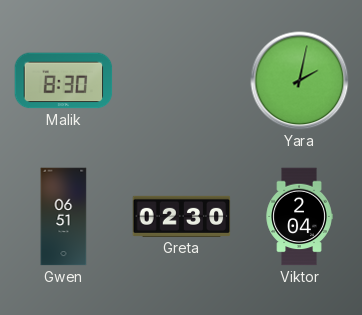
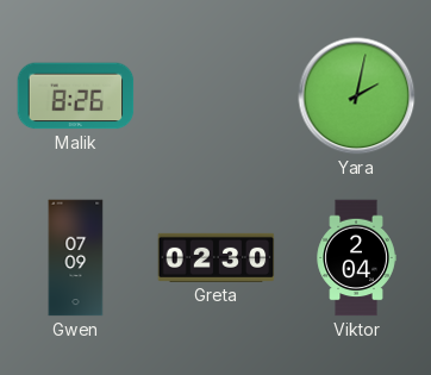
Malik: 8:30 -> 8:26 (76, 96)
Gwen: 06:51 -> 07:09 (76, 258)
